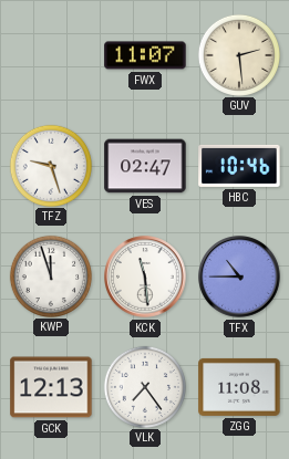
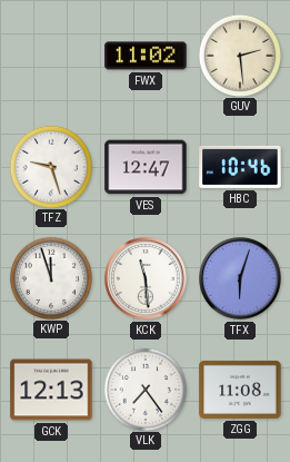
FWX: 11:07 -> 11:02 (146, 56)
VES: 02:47 -> 12:47 (146, 167)
TFX: 10:45 -> 6:03 (240, 278)
